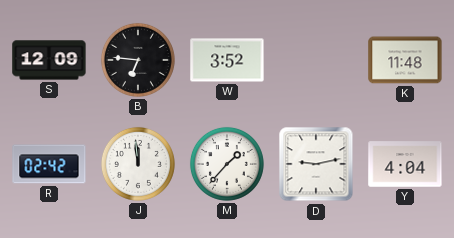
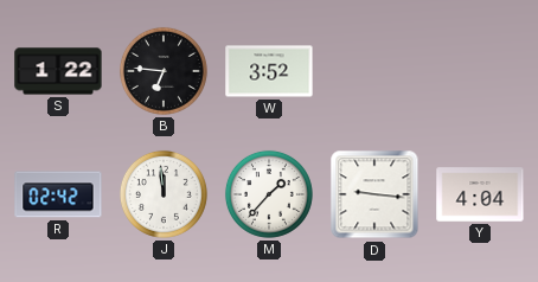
S: 12:09 -> 1:22 (58, 71)
K: 11:48 -> none (405, 60)
D: 9:13 -> 9:16 (374, 194)
